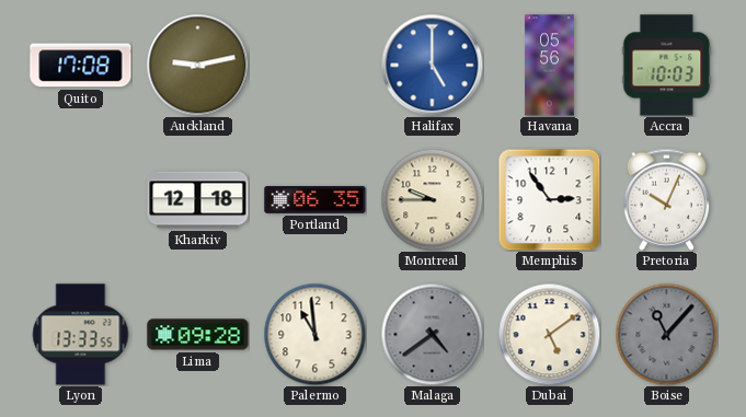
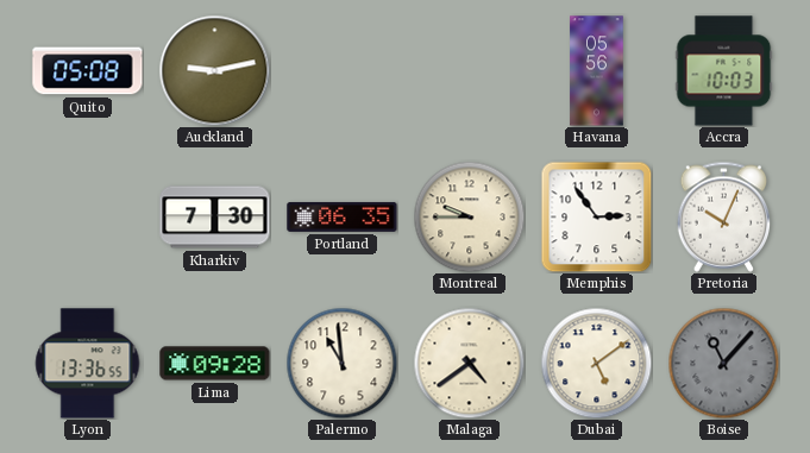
Quito: 17:08 -> 05:08 (88, 71)
Halifax: 5:00 -> none (432, 65)
Kharkiv: 12:18 -> 7:30 (215, 218)
Lyon: 13:33 -> 13:36 (88, 364)
Malaga dial: grey -> cream (469, 363)
